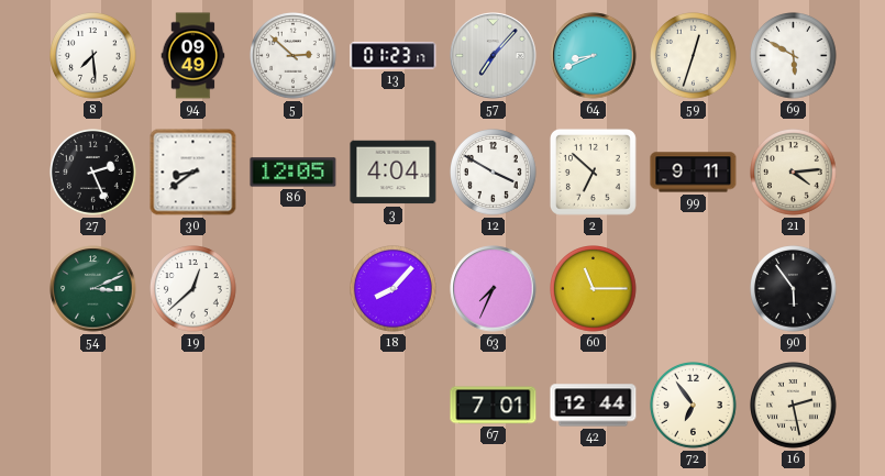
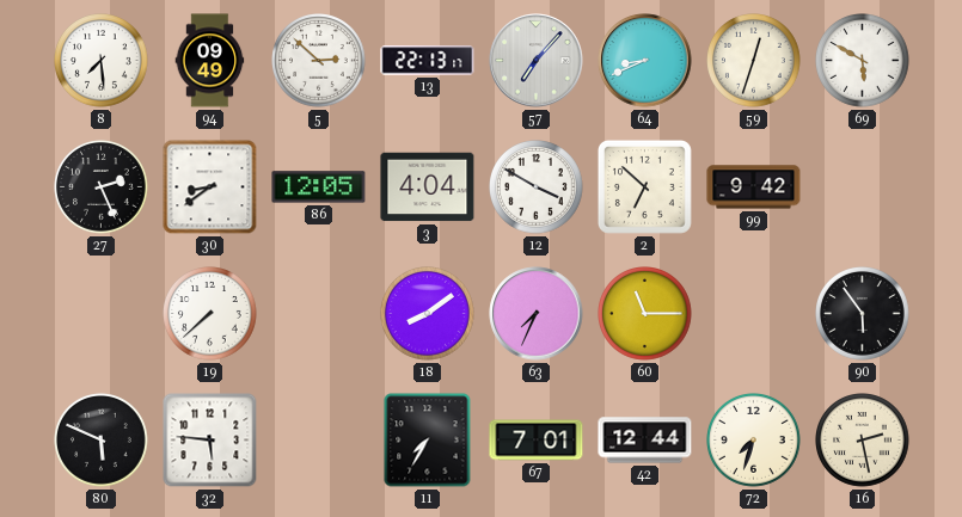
13: 01:23 -> 22:13 (428, 61)
99: 9:11 -> 9:42 (754, 187)
21: 4:14 -> none (794, 173)
54: 3:11 -> none (93, 289)
19: 12:38 -> 7:38 (210, 314)
18: 8:07 -> 8:09 (428, 314)
80: none -> 5:49 (102, 441)
32: none -> 5:46 (210, 441)
11: none -> 7:35 (428, 441)
72: 6:54 -> 7:33 (754, 441)
